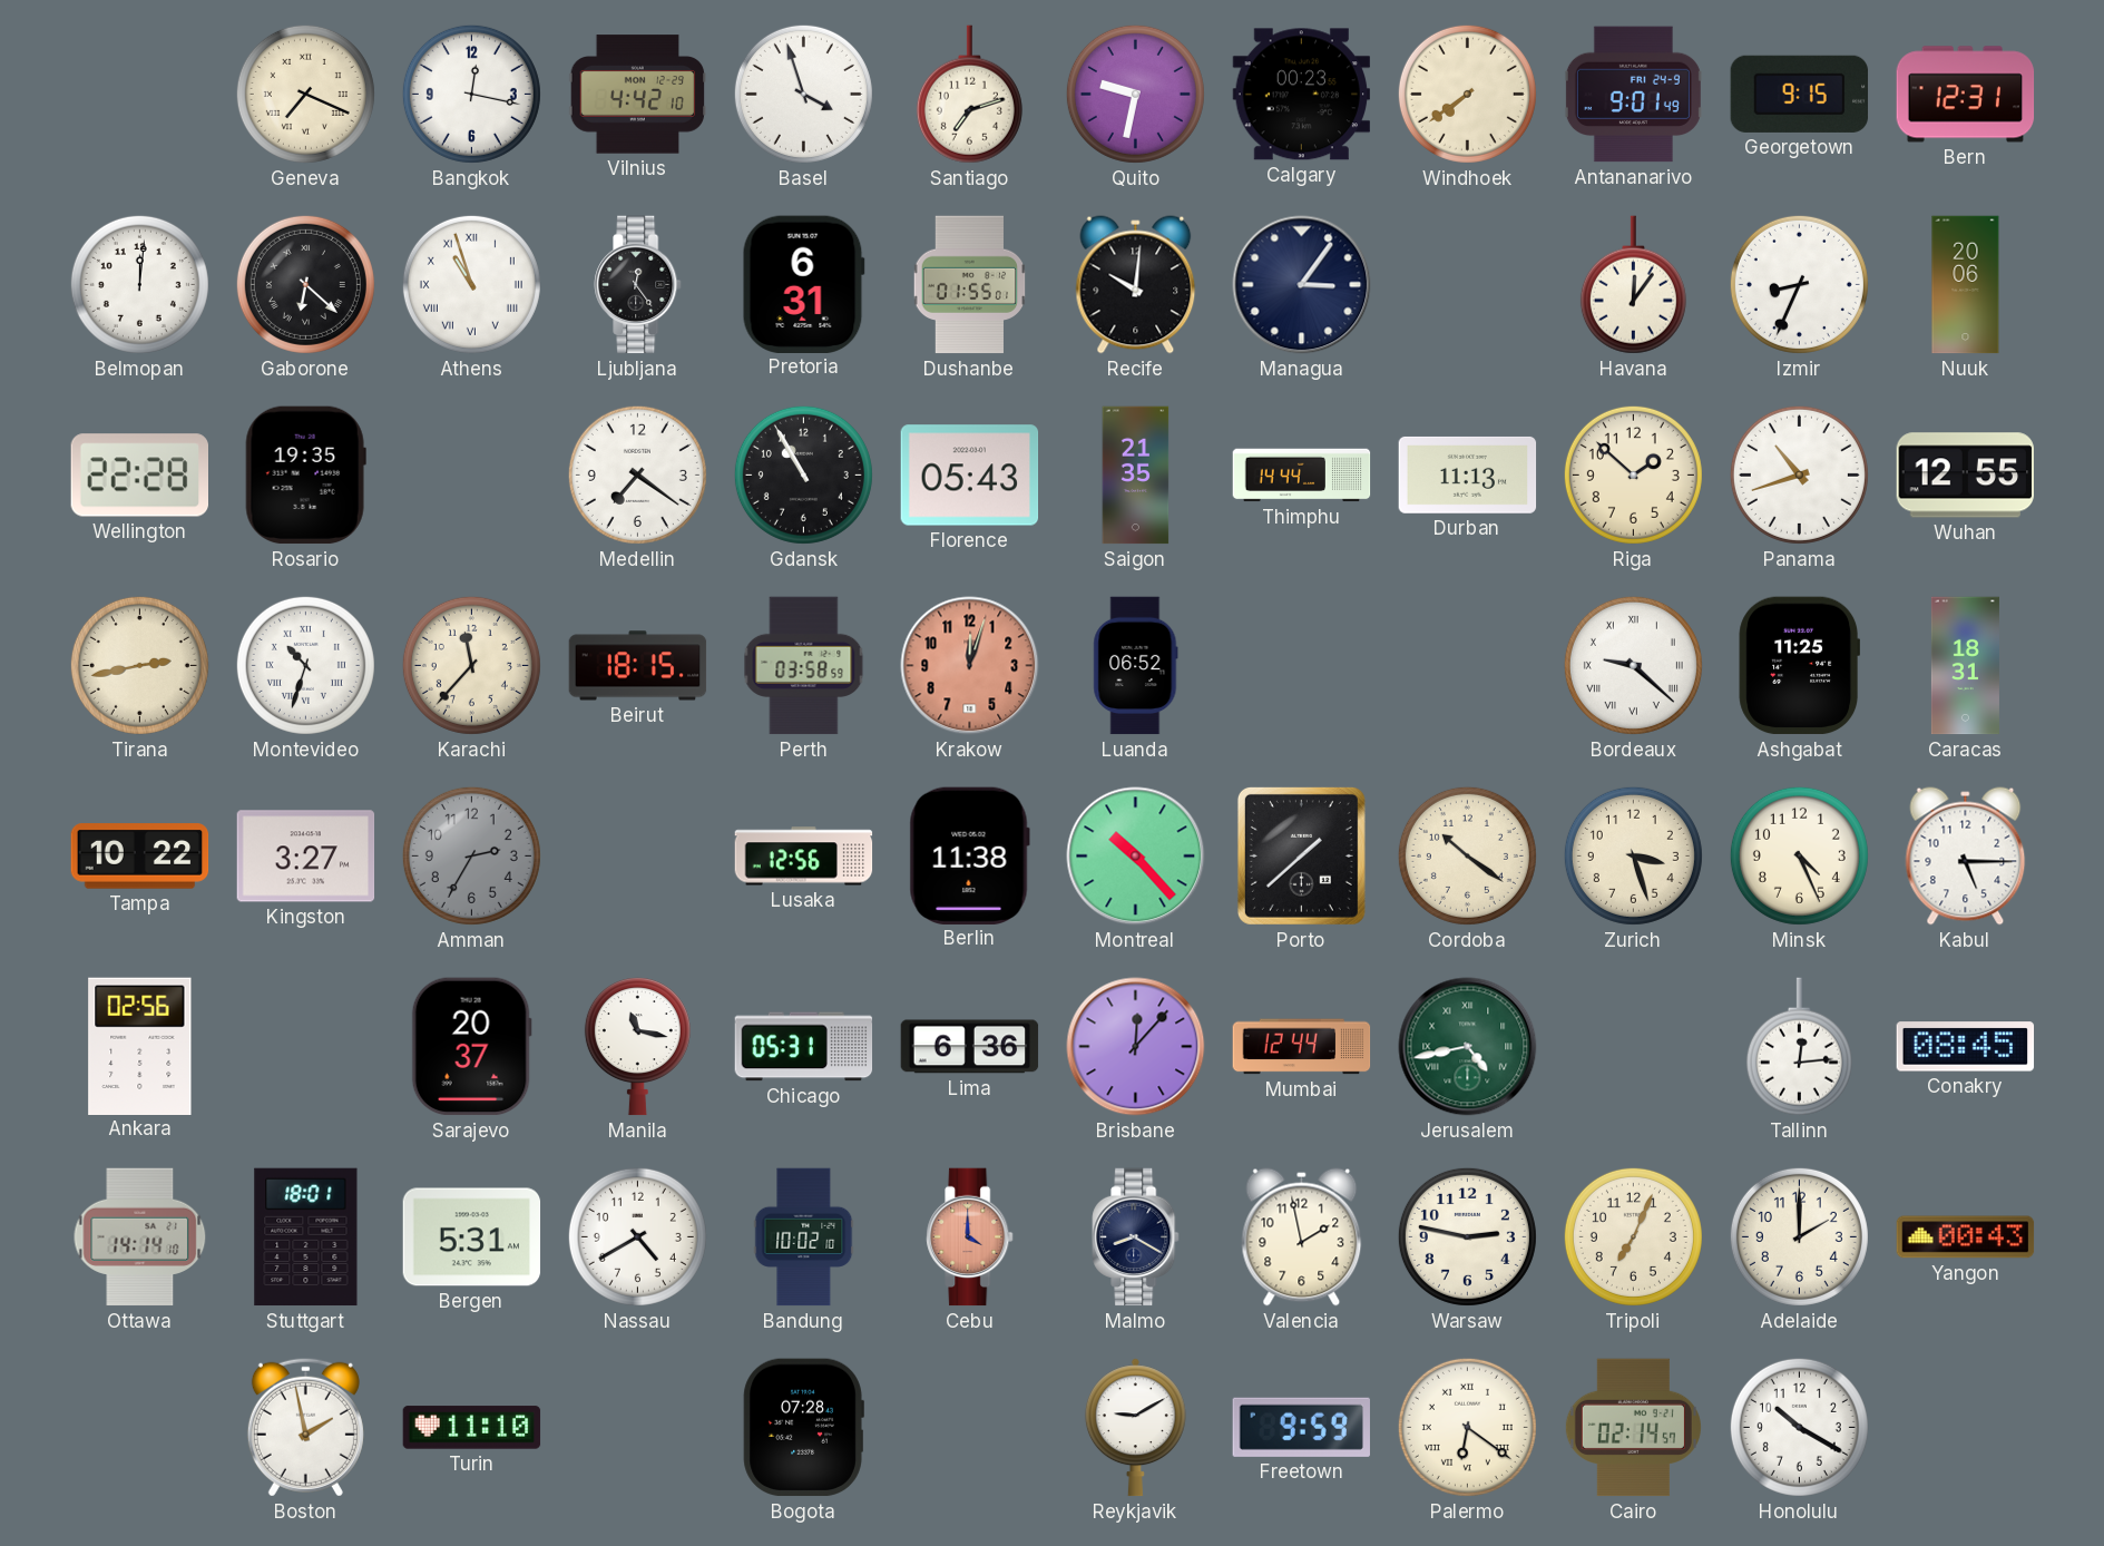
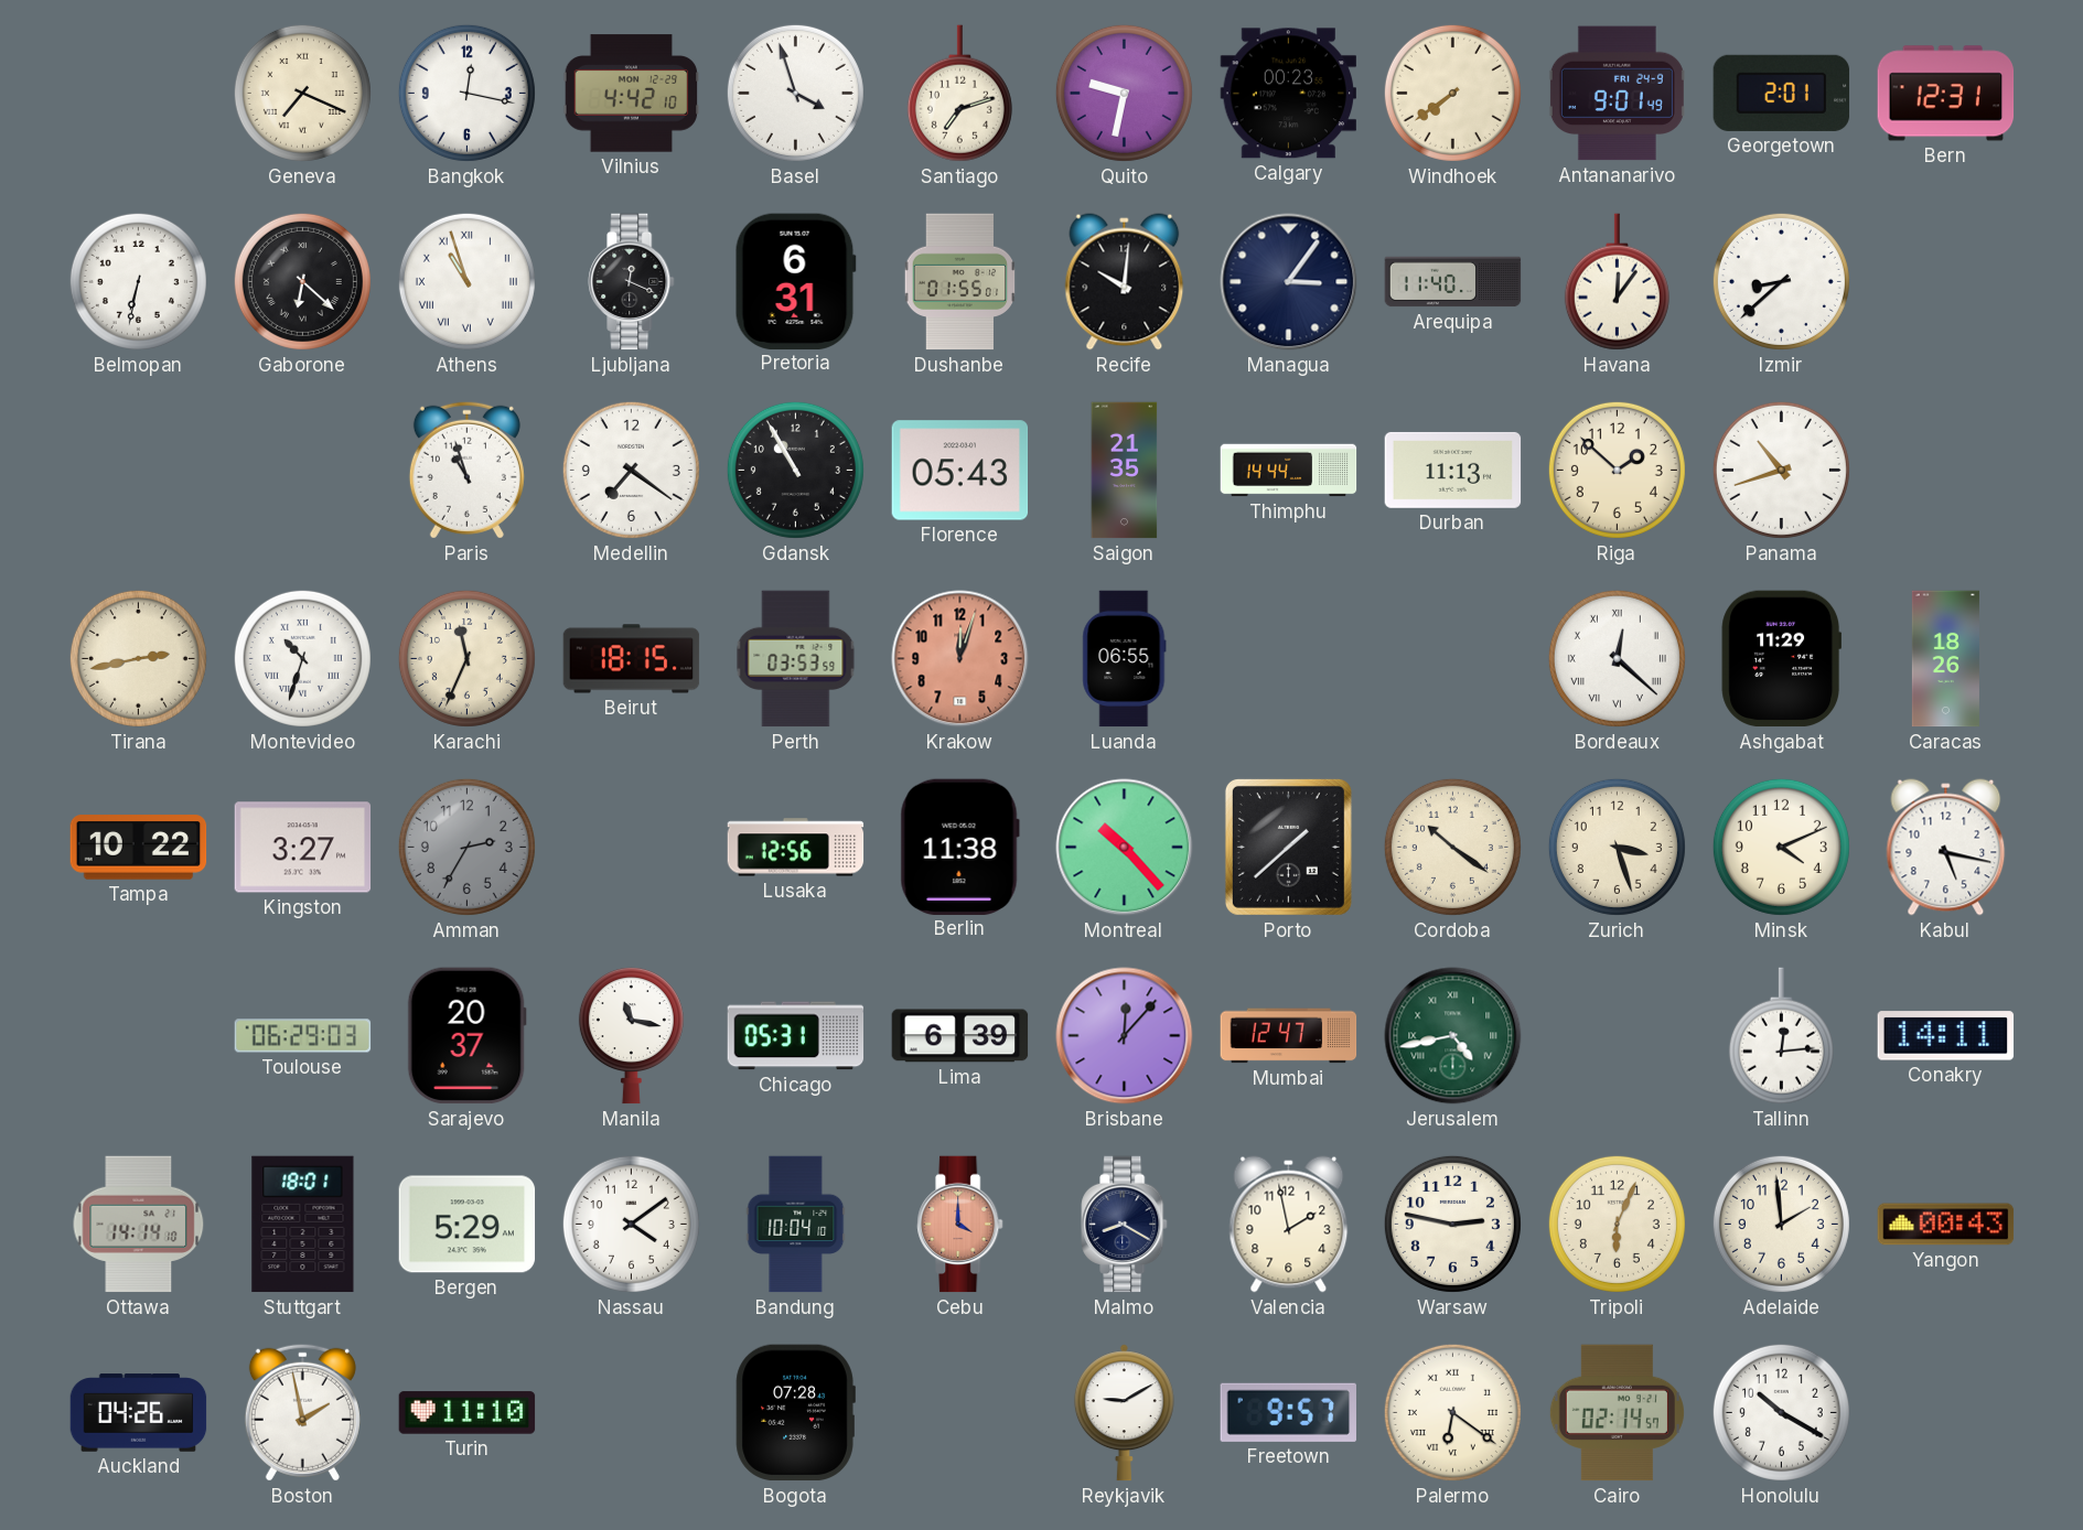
Georgetown: 9:15 -> 2:01 (1782, 93)
Belmopan: 12:01 -> 6:32 (138, 281)
Ljubljana: 12:24 -> 12:19 (632, 282)
Arequipa: none -> 11:40 (1453, 282)
Izmir: 8:34 -> 8:38 (1781, 281)
Nuuk: 20:06 -> none (1966, 285)
Wellington: 22:28 -> none (140, 476)
Rosario: 19:35 -> none (305, 476)
Paris: none -> 10:57 (466, 470)
Wuhan: 12:55 -> none (1965, 476)
Karachi: 11:37 -> 11:34 (466, 658)
Perth: 03:58 -> 03:53 (796, 659)
Luanda: 06:52 -> 06:55 (1125, 659)
Bordeaux: 9:22 -> 12:22 (1617, 658)
Ashgabat: 11:25 -> 11:29 (1781, 659)
Caracas: 18:31 -> 18:26 (1945, 659)
Minsk: 4:26 -> 4:11 (1781, 847)
Kabul: 5:15 -> 5:17 (1946, 848)
Ankara: 02:56 -> none (140, 1046)
Toulouse: none -> 06:29 (303, 1036)
Lima: 6:36 -> 6:39 (960, 1036)
Mumbai: 12:44 -> 12:47 (1289, 1036)
Conakry: 08:45 -> 14:11 (1946, 1036)
Bergen: 5:31 -> 5:29 (468, 1225)
Nassau: 4:40 -> 4:09 (631, 1224)
Bandung: 10:02 -> 10:04 (796, 1225)
Tripoli: 7:04 -> 6:04 (1617, 1224)
Adelaide: 2:00 -> 1:59 (1781, 1224)
Auckland: none -> 04:26 (139, 1413)
Freetown: 9:59 -> 9:57 (1288, 1412)
